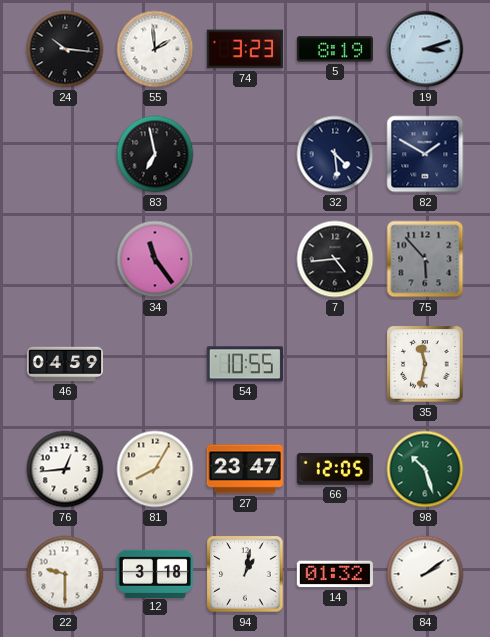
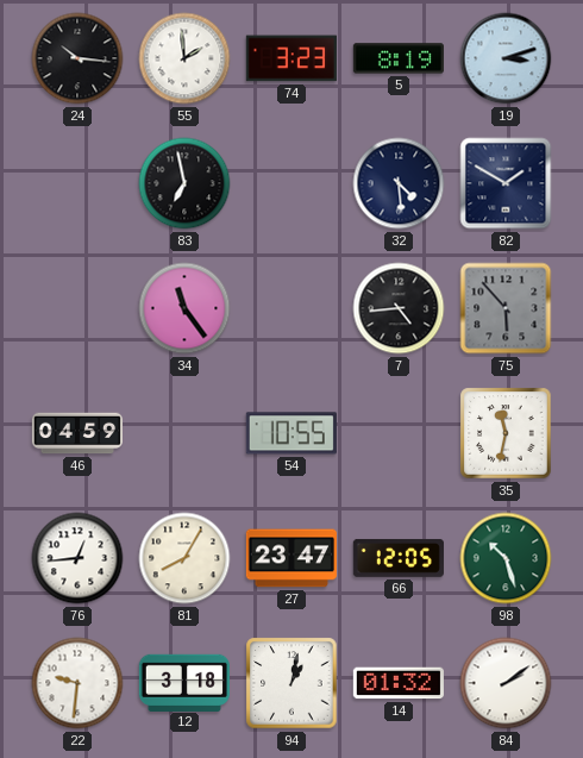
22: 9:30 -> 9:31 (77, 683)
